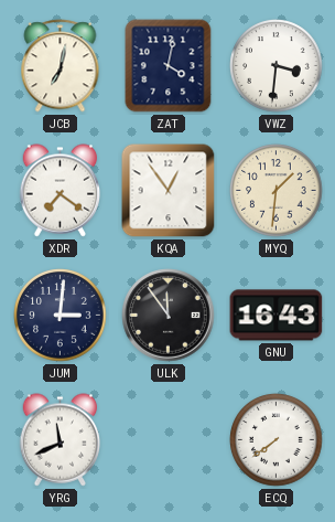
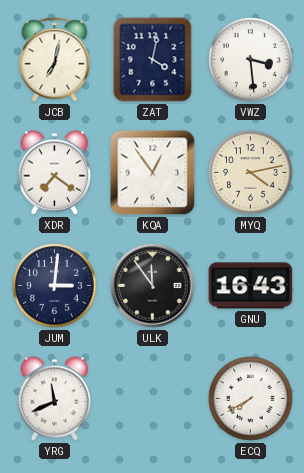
VWZ: 3:31 -> 3:29 (251, 60)
MYQ: 1:31 -> 4:13 (251, 173)
ECQ: 7:39 -> 7:40 (251, 399)
